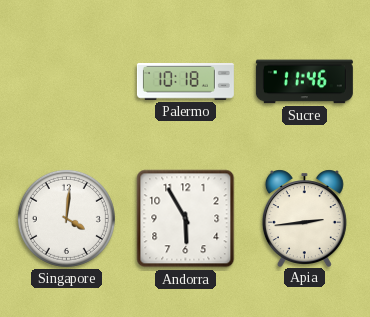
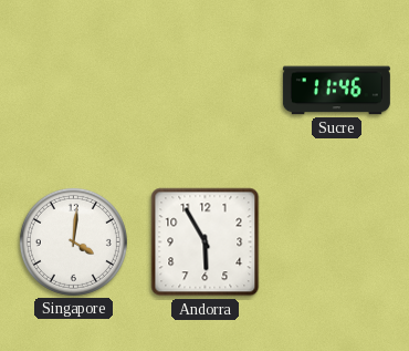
Palermo: 10:18 -> none (185, 82)
Apia: 2:44 -> none (304, 218)
